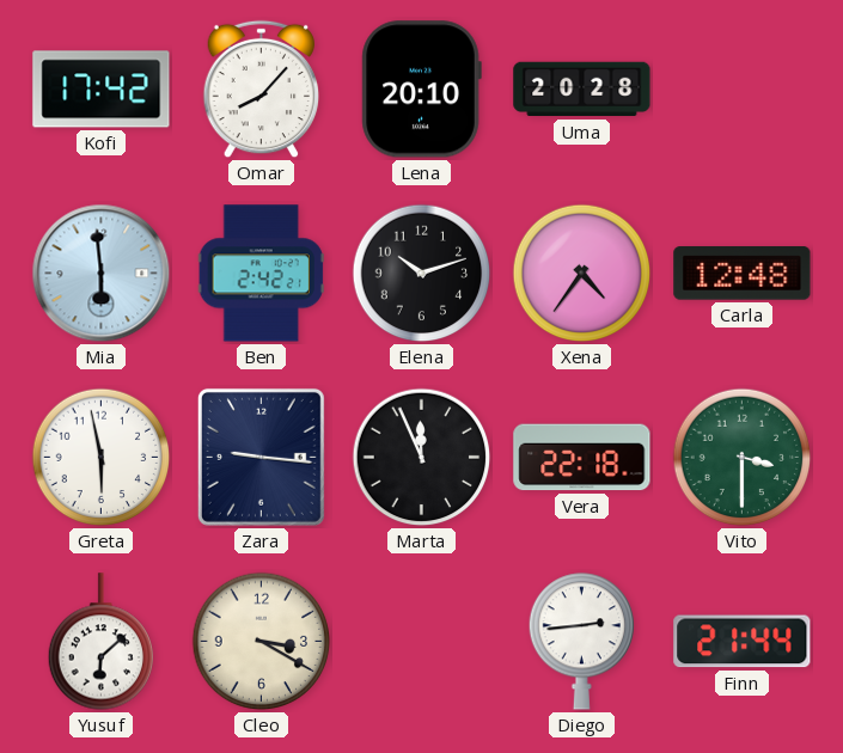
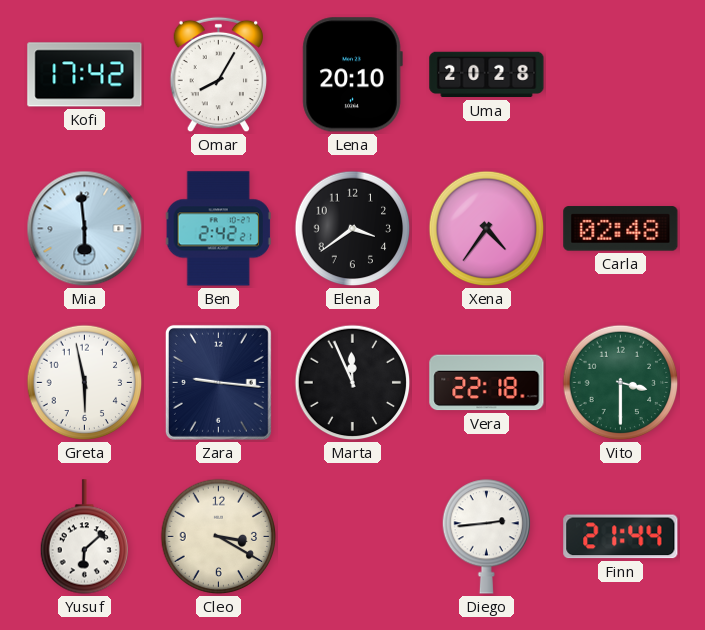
Omar: 8:07 -> 8:05 (219, 75)
Elena: 10:12 -> 3:39 (353, 229)
Carla: 12:48 -> 02:48 (621, 229)
